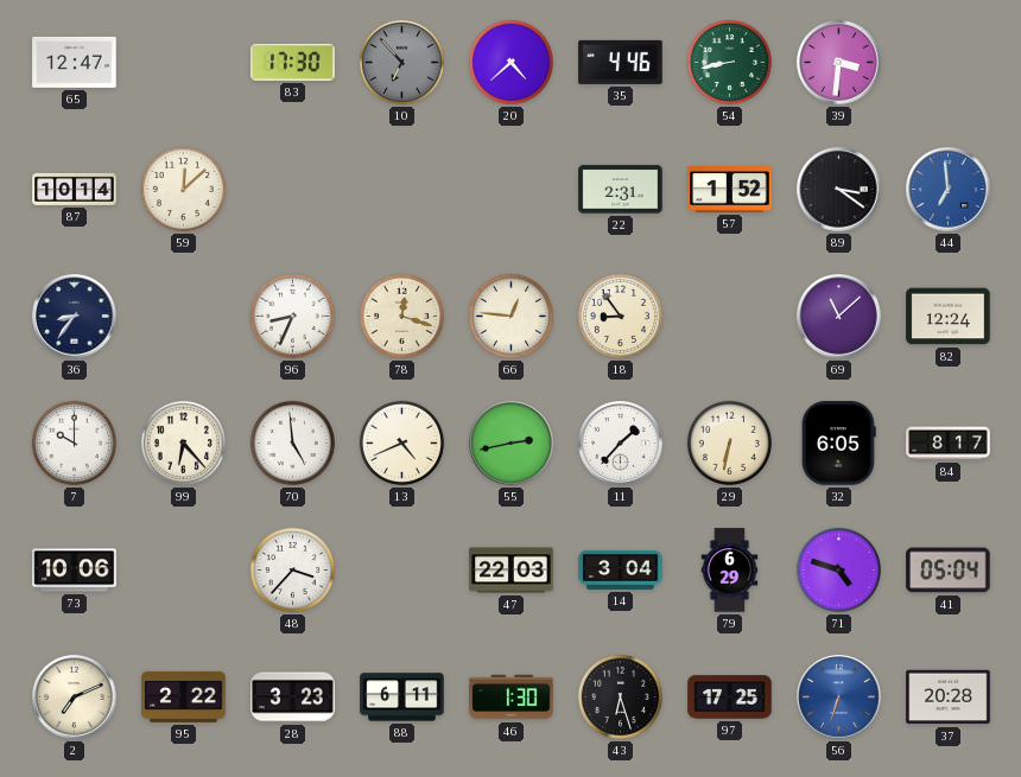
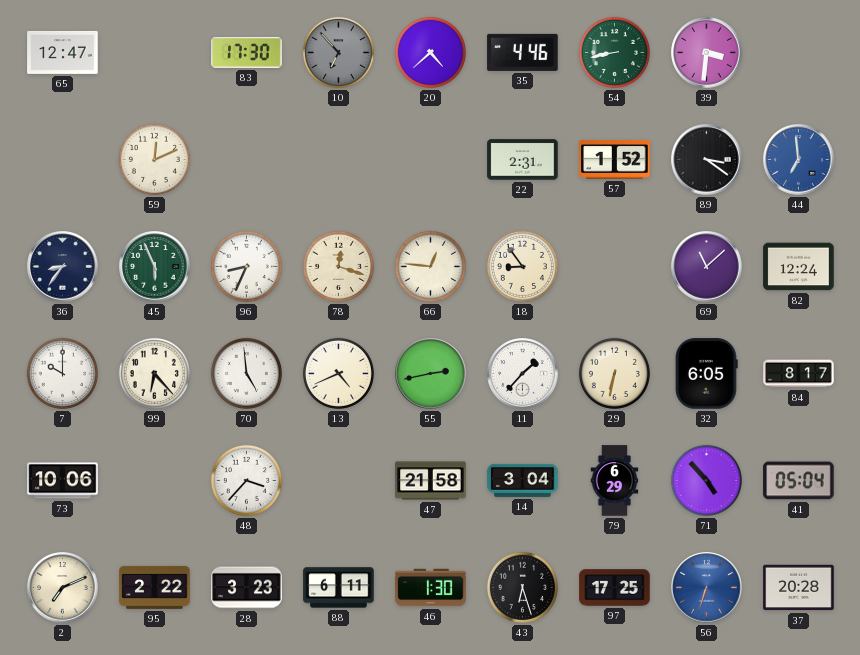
87: 10:14 -> none (75, 189)
59: 12:08 -> 12:11 (154, 159)
45: none -> 5:56 (155, 267)
47: 22:03 -> 21:58 (431, 481)
71: 4:48 -> 4:53 (706, 480)
